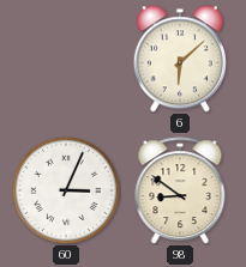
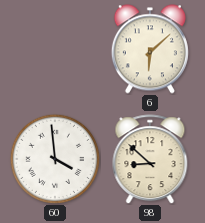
60: 3:04 -> 3:59 (54, 158)
98: 8:51 -> 8:52 (150, 159)
